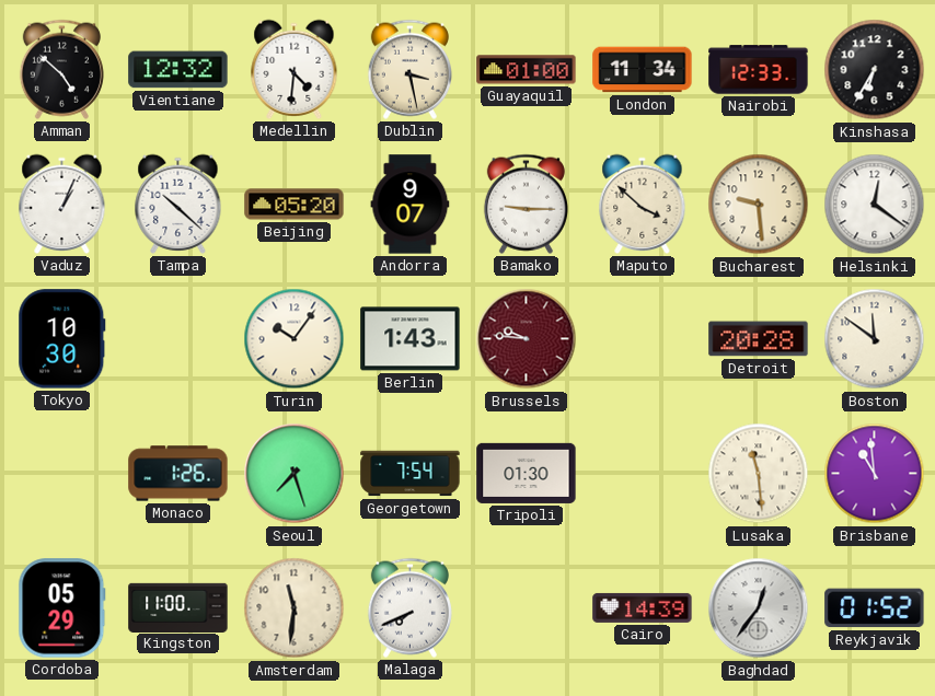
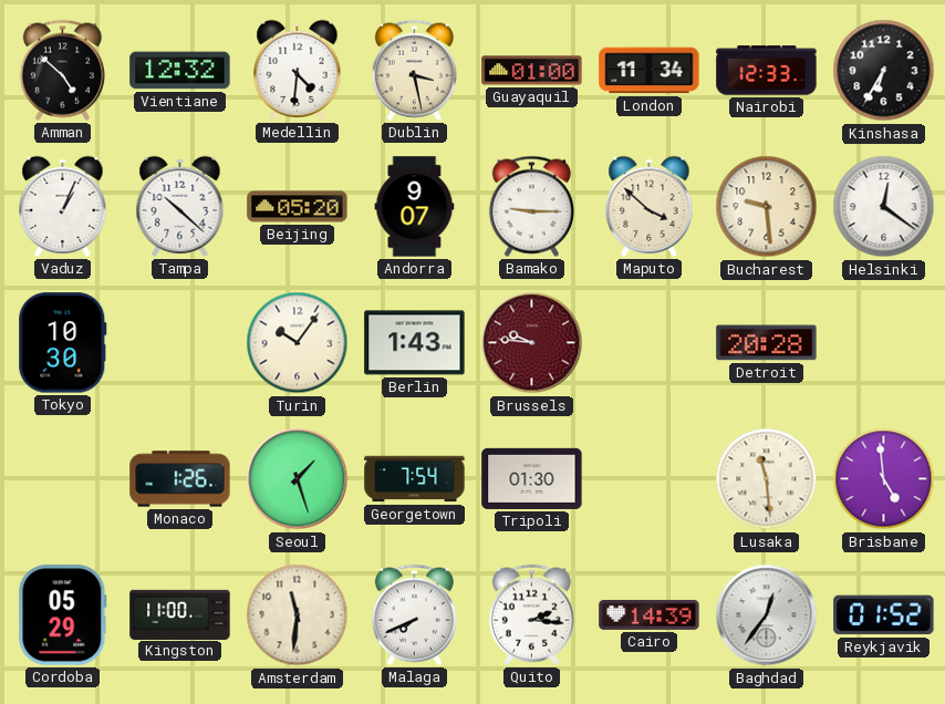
Boston: 11:51 -> none (875, 339)
Seoul: 7:27 -> 1:27 (298, 479)
Brisbane: 10:59 -> 4:59 (884, 479)
Quito: none -> 2:16 (531, 614)
